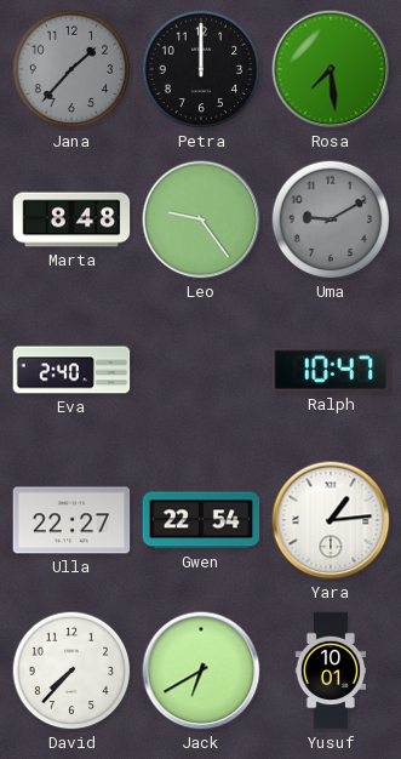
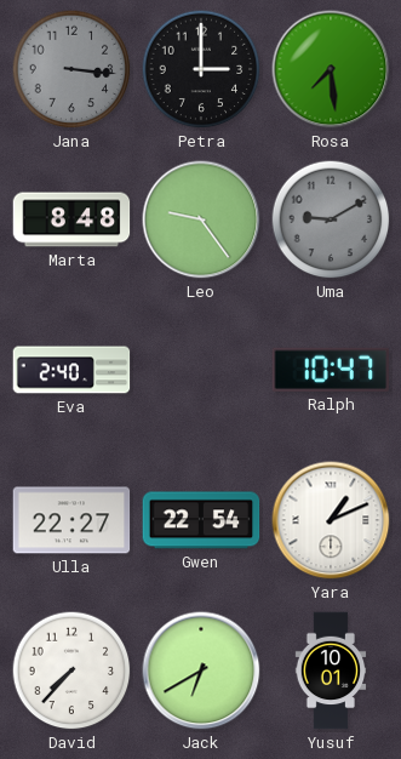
Jana: 1:37 -> 3:16 (71, 69)
Petra: 12:00 -> 3:00 (201, 69)
Yara: 1:14 -> 1:11 (331, 520)
